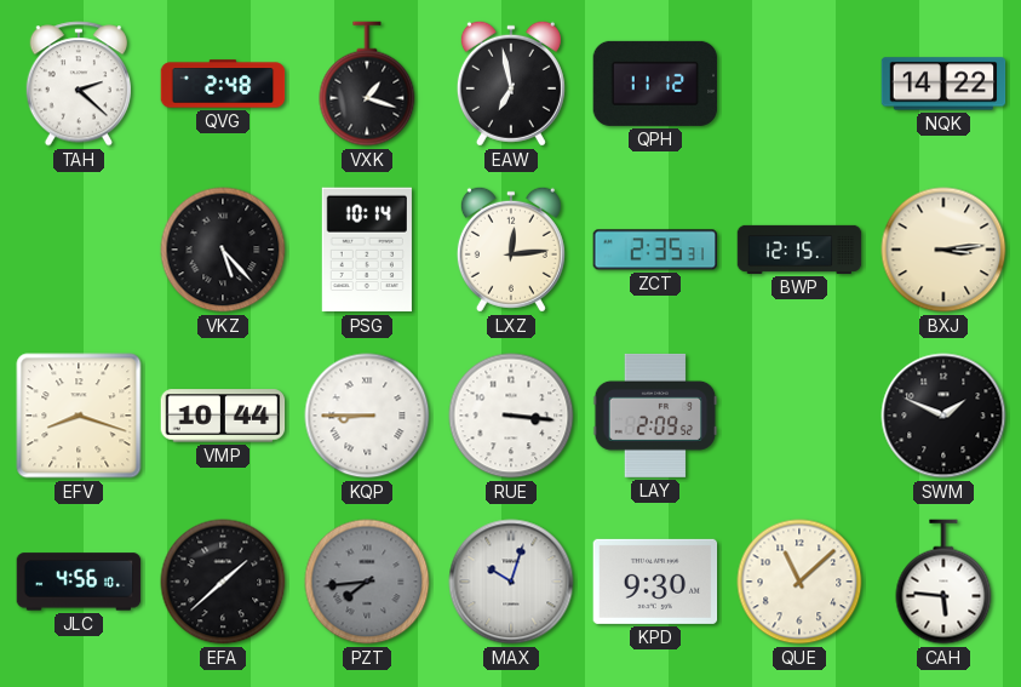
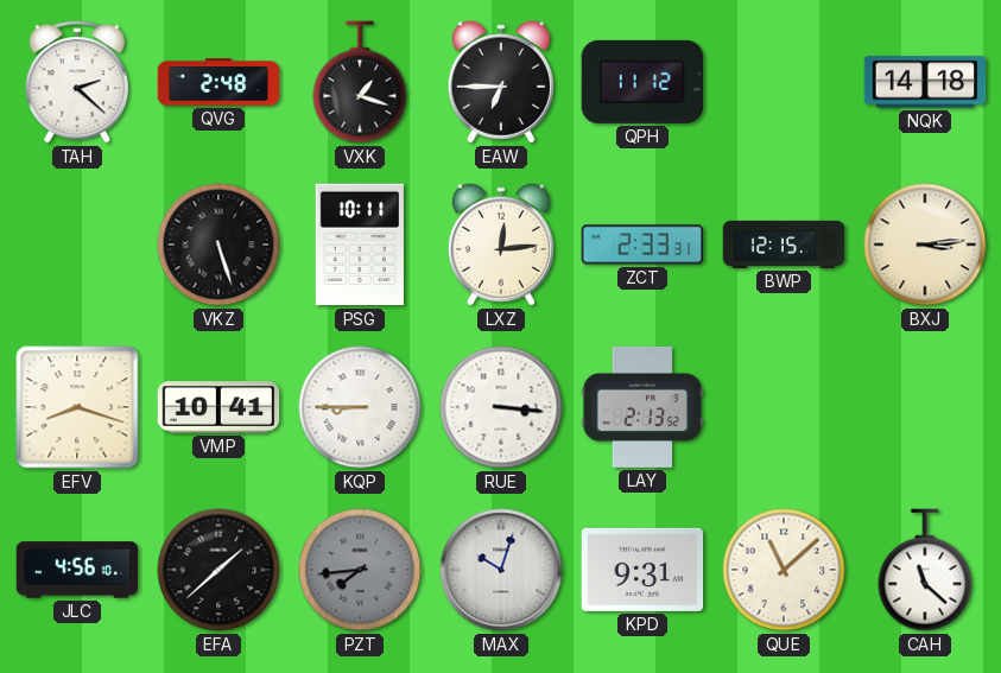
EAW: 6:58 -> 6:45 (501, 82)
NQK: 14:22 -> 14:18 (925, 82)
VKZ: 5:23 -> 5:27 (218, 245)
PSG: 10:14 -> 10:11 (360, 245)
ZCT: 2:35 -> 2:33 (642, 245)
VMP: 10:44 -> 10:41 (218, 407)
LAY: 2:09 -> 2:13 (642, 407)
SWM: 1:49 -> none (943, 416)
KPD: 9:30 -> 9:31 (642, 570)
CAH: 5:46 -> 11:22 (925, 570)
